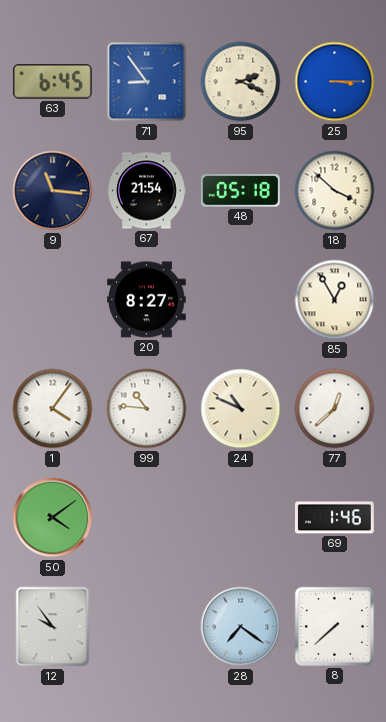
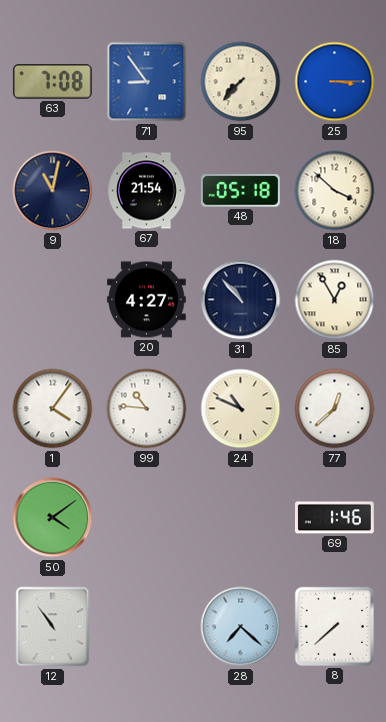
63: 6:45 -> 7:08 (52, 82)
95: 2:19 -> 7:37 (241, 82)
9: 11:16 -> 11:02 (53, 191)
20: 8:27 -> 4:27 (147, 300)
31: none -> 10:53 (241, 300)
12: 9:54 -> 10:54 (53, 627)
28: 7:21 -> 7:22 (241, 627)
